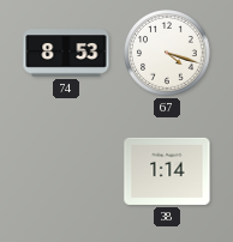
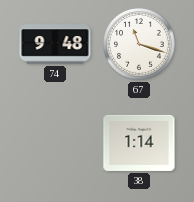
74: 8:53 -> 9:48 (55, 44)
67: 4:18 -> 11:18 (139, 44)
